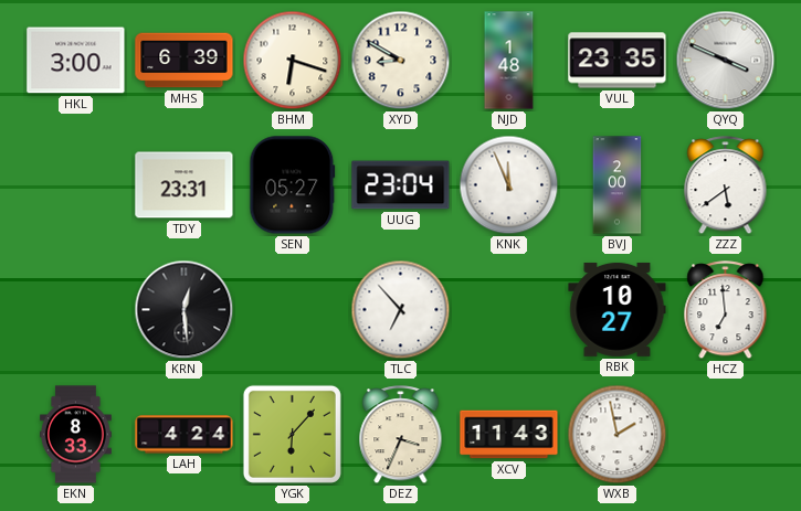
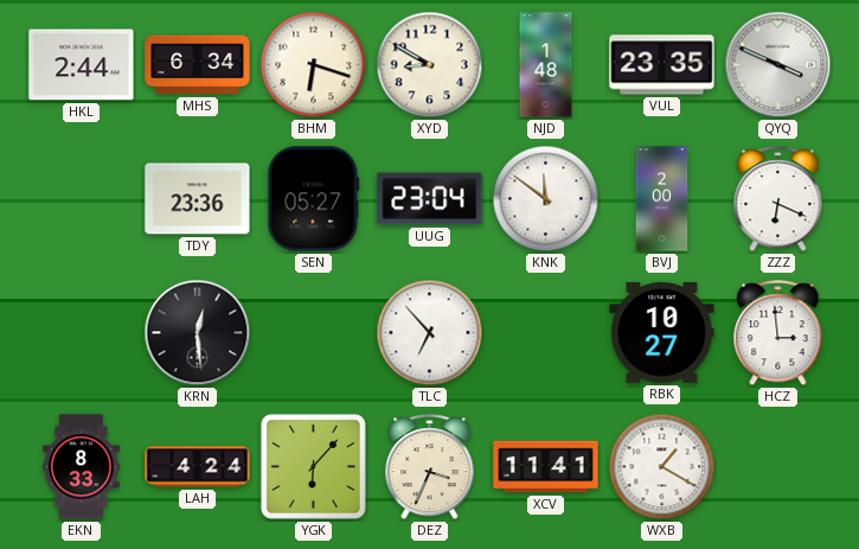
HKL: 3:00 -> 2:44 (82, 65)
MHS: 6:39 -> 6:34 (198, 65)
TDY: 23:31 -> 23:36 (198, 199)
KNK: 11:56 -> 11:51 (546, 199)
ZZZ: 5:39 -> 6:19 (778, 199)
HCZ: 6:59 -> 2:59 (778, 333)
XCV: 11:43 -> 11:41 (546, 467)
WXB: 1:58 -> 1:20 (662, 467)
